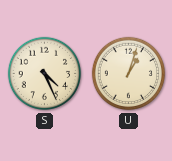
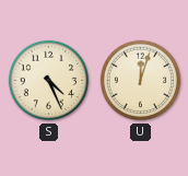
U: 1:03 -> 12:03 (141, 81)
